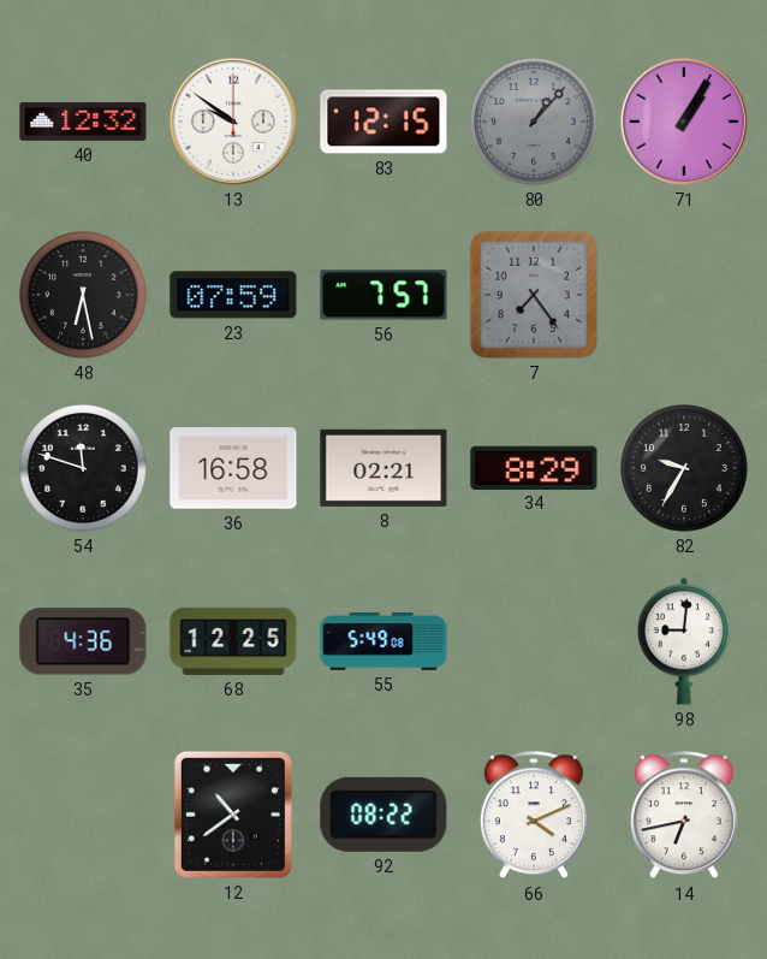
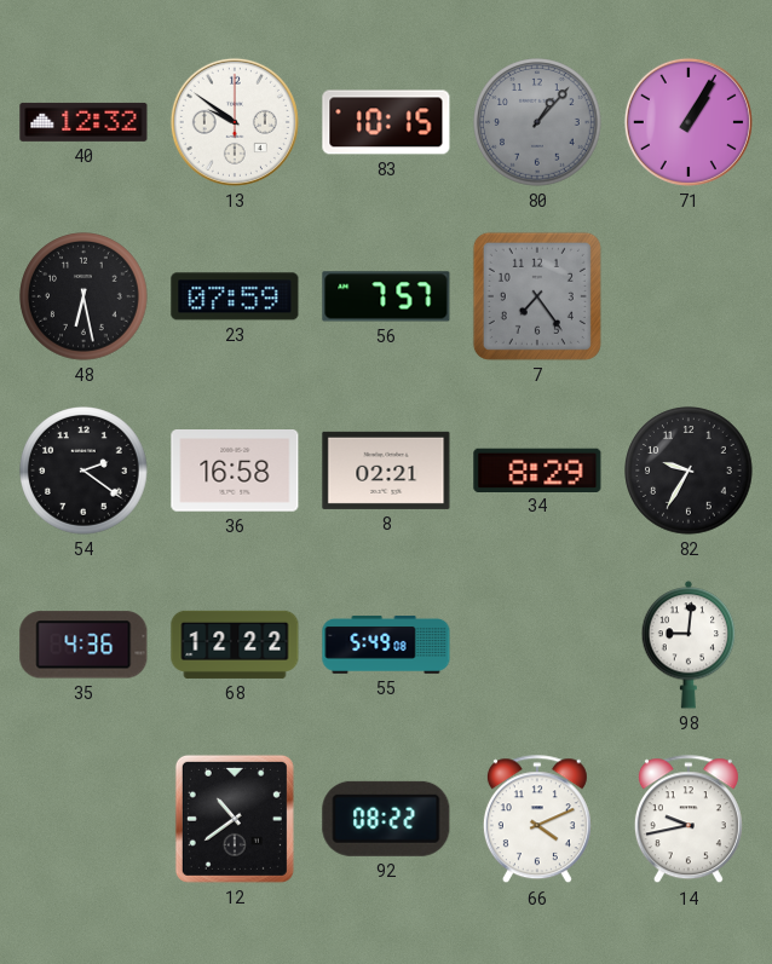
83: 12:15 -> 10:15 (386, 122)
54: 11:48 -> 2:21 (83, 471)
68: 12:25 -> 12:22 (235, 645)
14: 6:43 -> 9:43 (689, 820)
